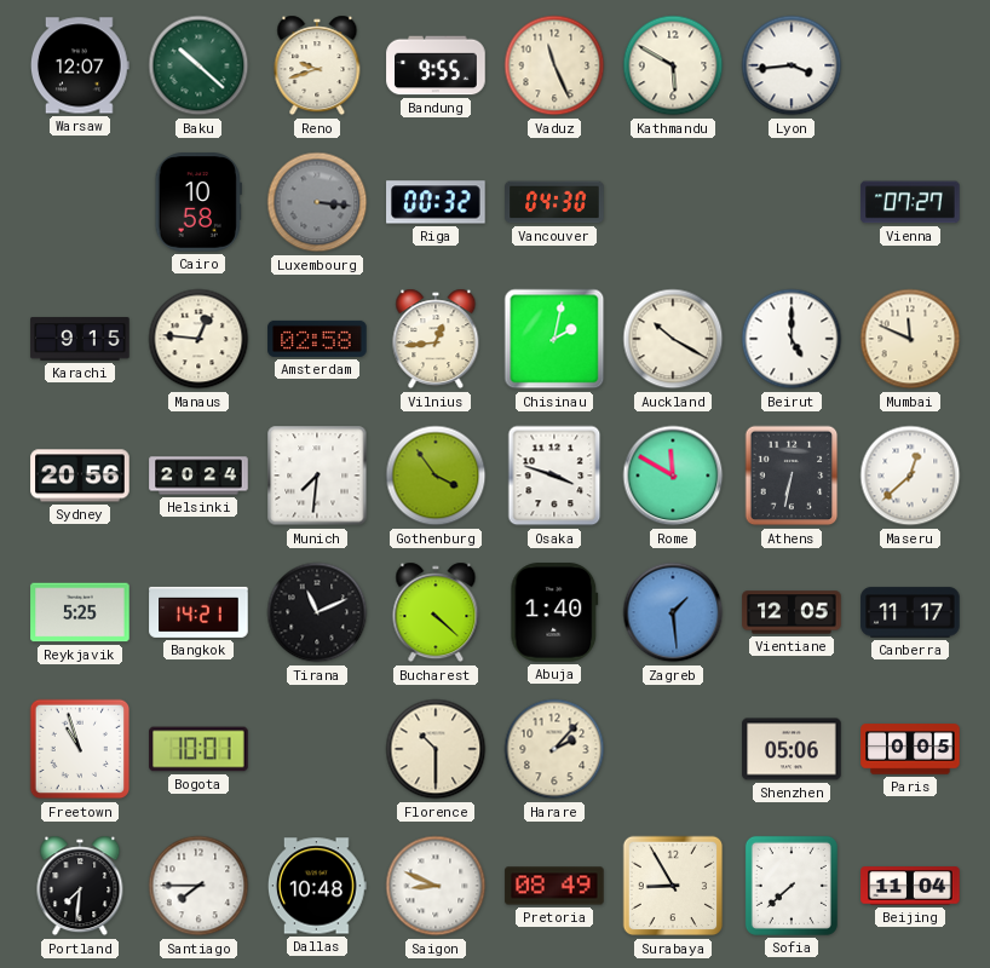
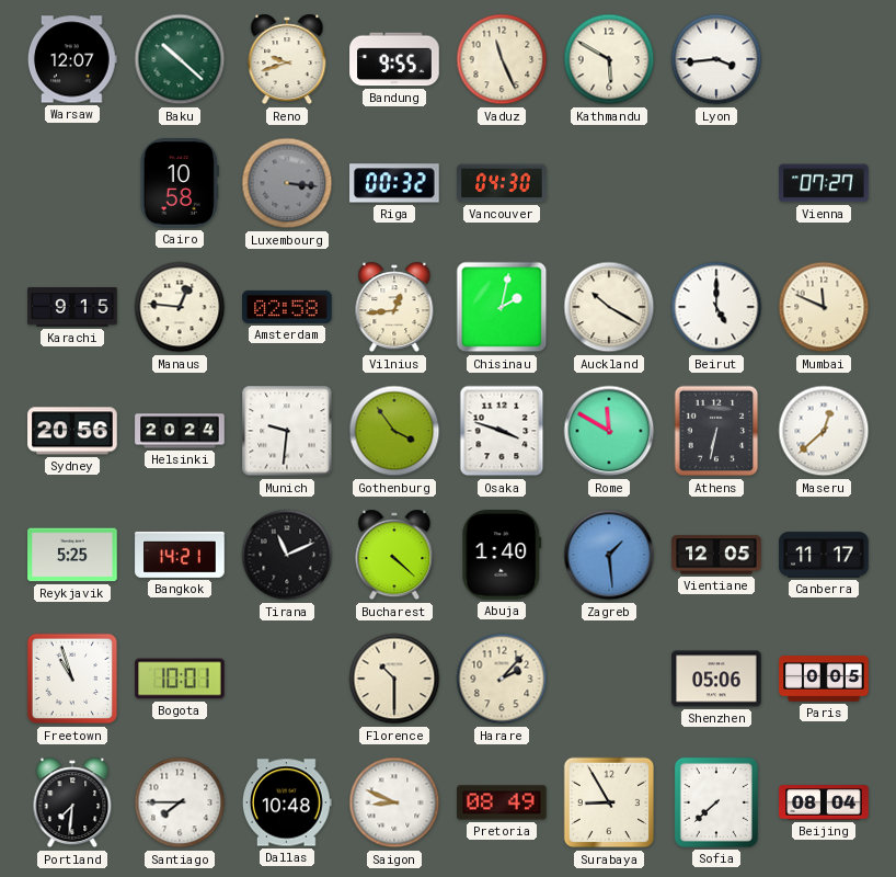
Munich: 7:31 -> 9:31 (287, 431)
Beijing: 11:04 -> 08:04 (824, 802)
